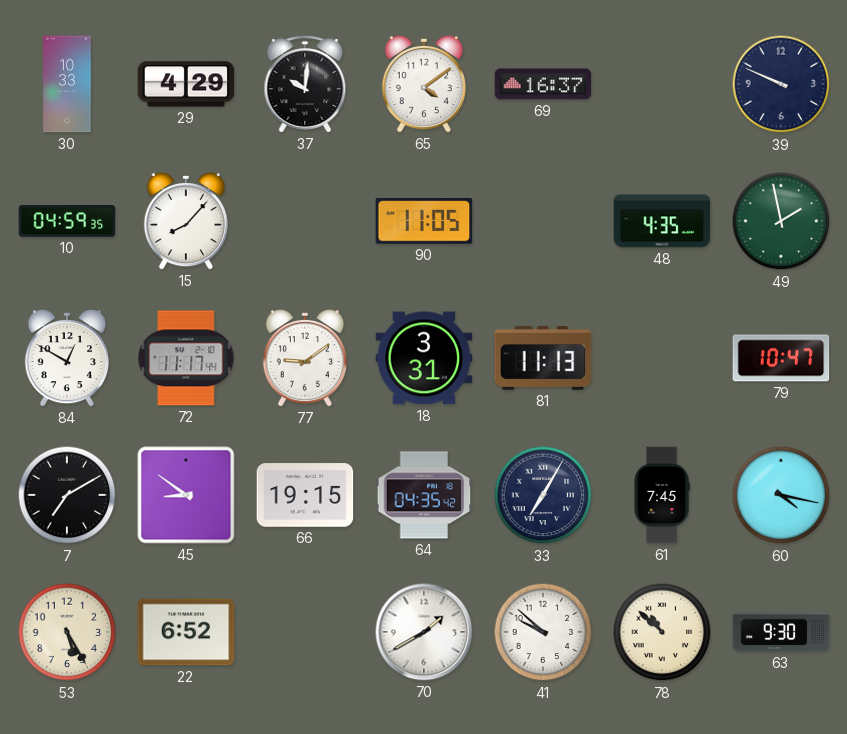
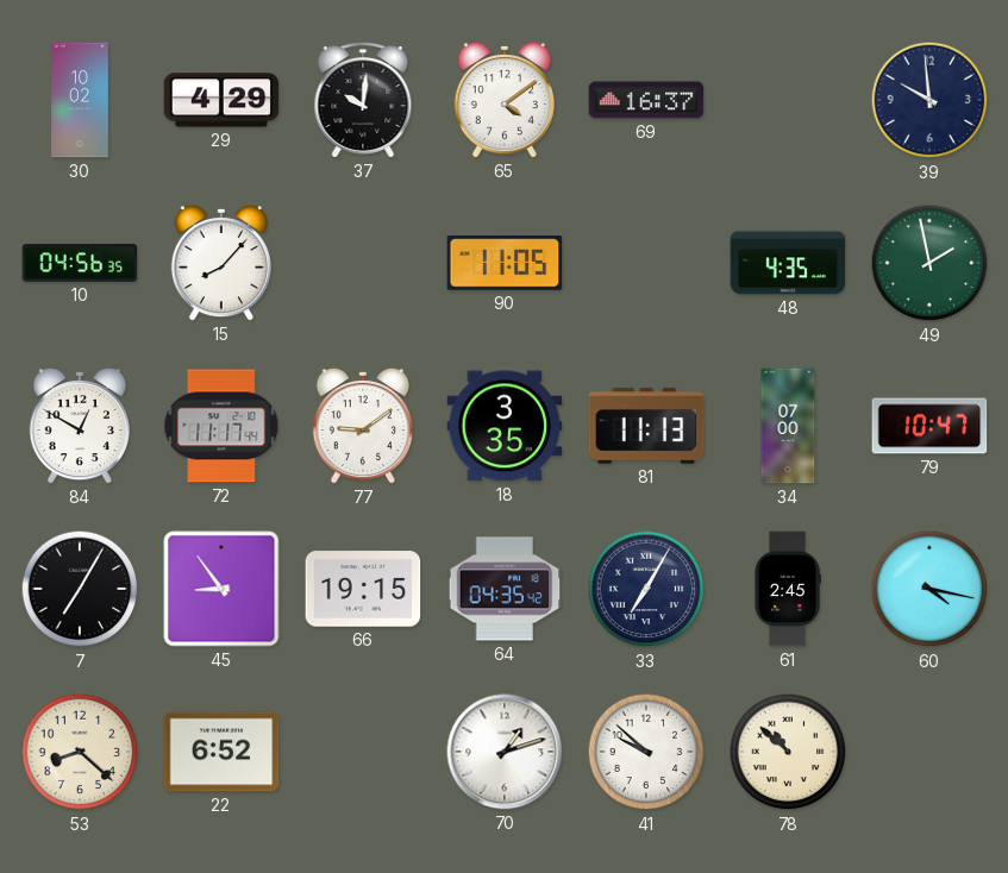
30: 10:33 -> 10:02 (80, 100)
39: 9:49 -> 9:59 (929, 100)
10: 04:59 -> 04:56 (80, 263)
18: 3:31 -> 3:35 (505, 426)
34: none -> 07:00 (788, 426)
7: 7:10 -> 7:05 (80, 589)
45: 8:51 -> 8:54 (221, 589)
61: 7:45 -> 2:45 (788, 589)
53: 5:25 -> 8:22 (80, 752)
70: 1:40 -> 1:12 (505, 752)
63: 9:30 -> none (781, 632)
